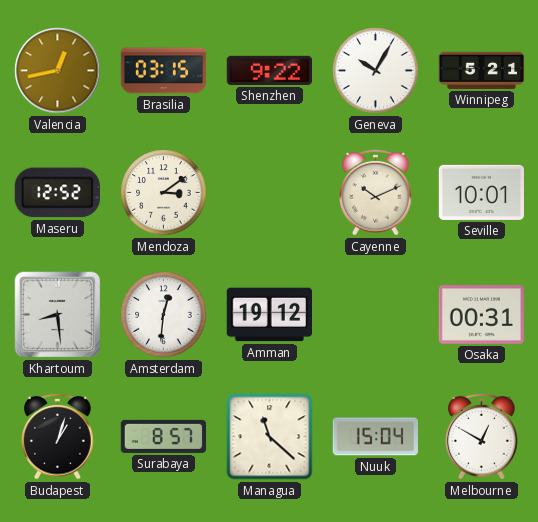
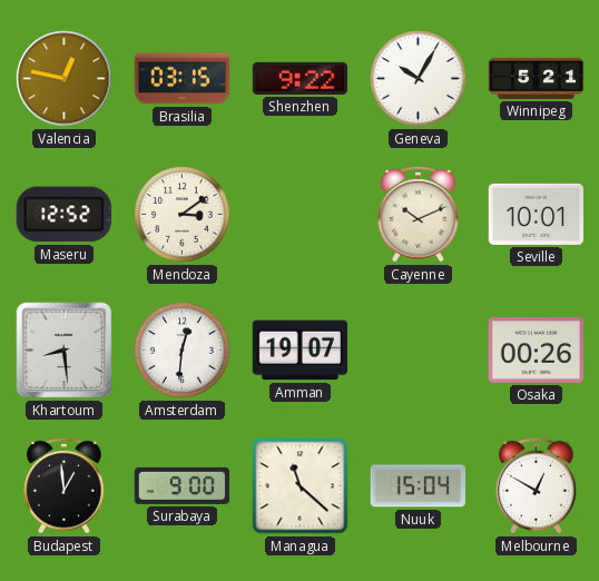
Valencia: 12:43 -> 12:47 (65, 79)
Amman: 19:12 -> 19:07 (299, 351)
Osaka: 00:31 -> 00:26 (536, 351)
Budapest: 1:03 -> 12:59 (65, 485)
Surabaya: 8:57 -> 9:00 (183, 485)
